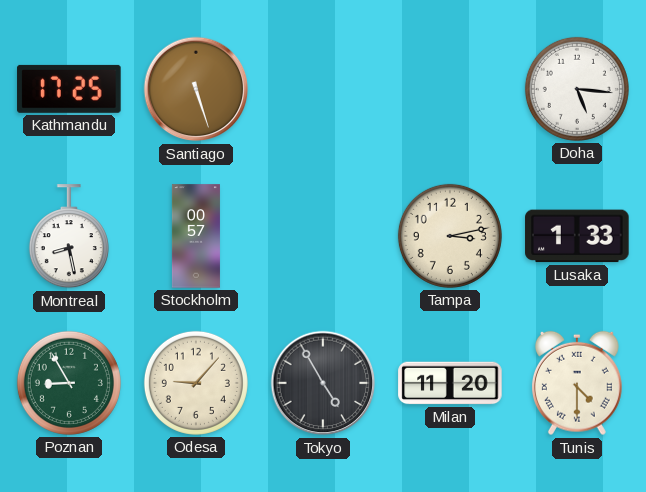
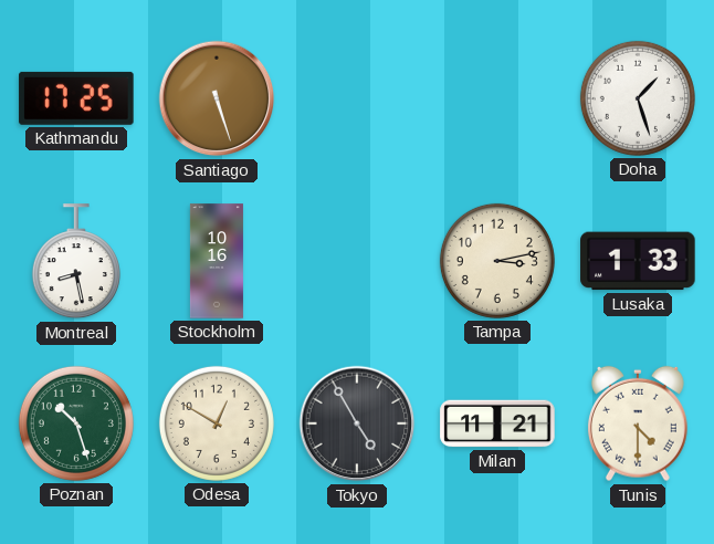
Doha: 5:16 -> 1:27 (638, 98)
Stockholm: 00:57 -> 10:16 (217, 261)
Poznan: 8:55 -> 10:27 (76, 423)
Odesa: 9:07 -> 12:50 (217, 423)
Milan: 11:20 -> 11:21 (497, 423)
